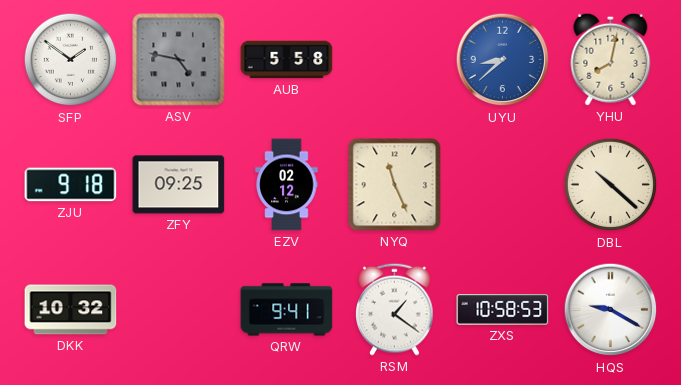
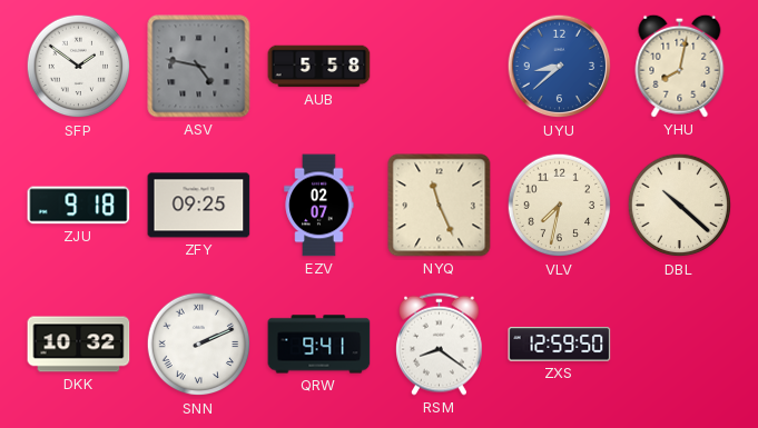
EZV: 02:12 -> 02:07 (319, 206)
VLV: none -> 7:32 (560, 206)
SNN: none -> 2:11 (199, 345)
RSM: 1:21 -> 8:21 (440, 344)
ZXS: 10:58 -> 12:59 (560, 345)
HQS: 9:20 -> none (611, 310)
